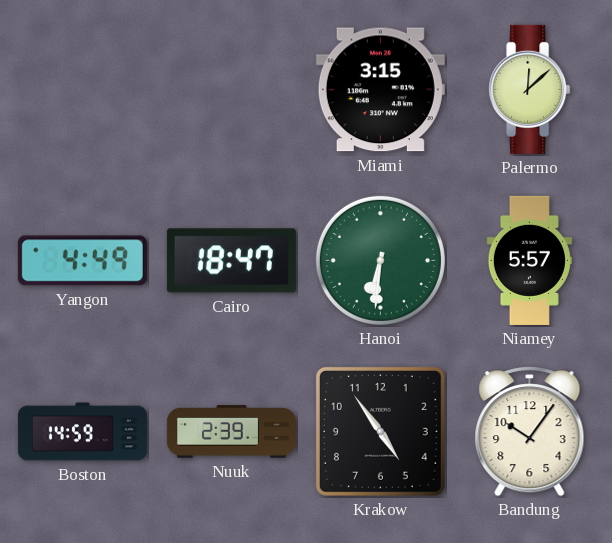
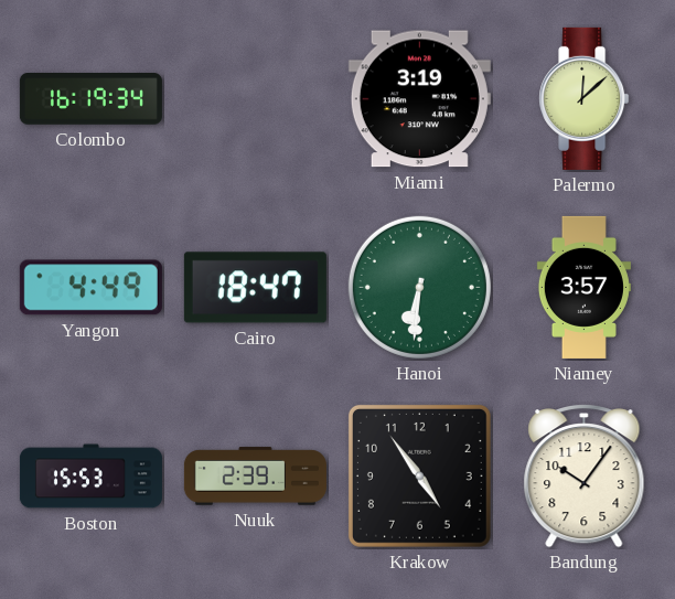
Colombo: none -> 16:19 (90, 99)
Miami: 3:15 -> 3:19 (419, 99)
Niamey: 5:57 -> 3:57 (583, 287)
Boston: 14:59 -> 15:53 (90, 477)
